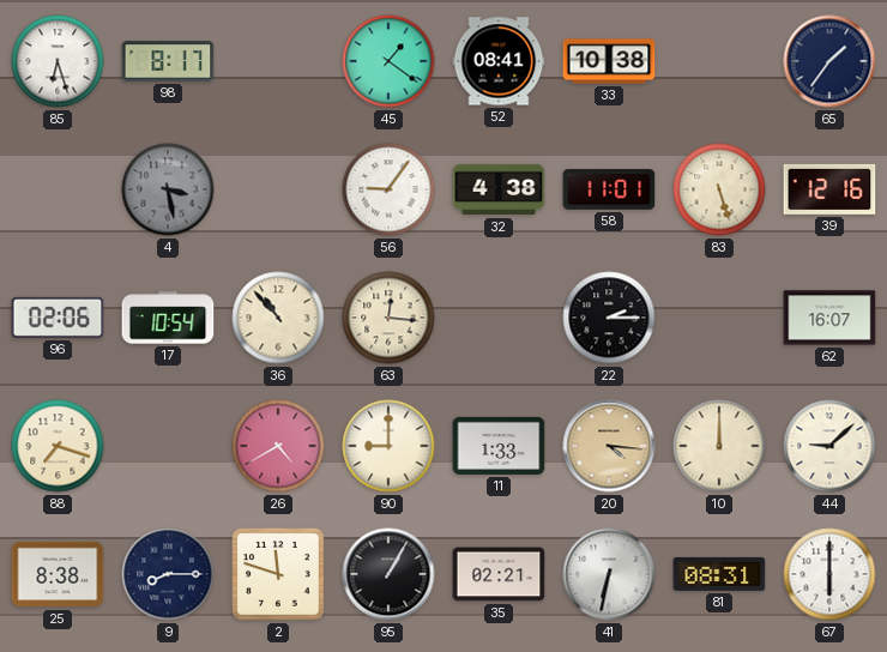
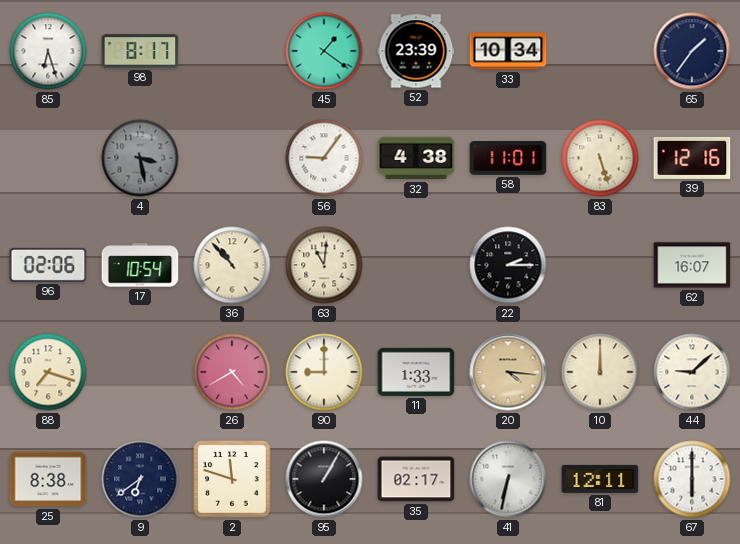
52: 08:41 -> 23:39 (416, 51)
33: 10:38 -> 10:34 (508, 51)
63: 12:16 -> 11:01 (324, 265)
9: 8:15 -> 6:39 (140, 479)
35: 02:21 -> 02:17 (416, 479)
81: 08:31 -> 12:11 (600, 479)
